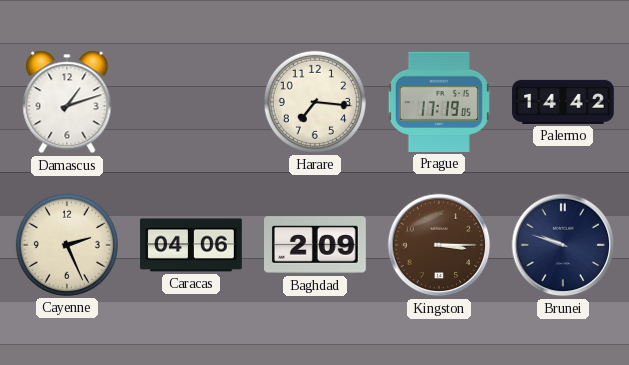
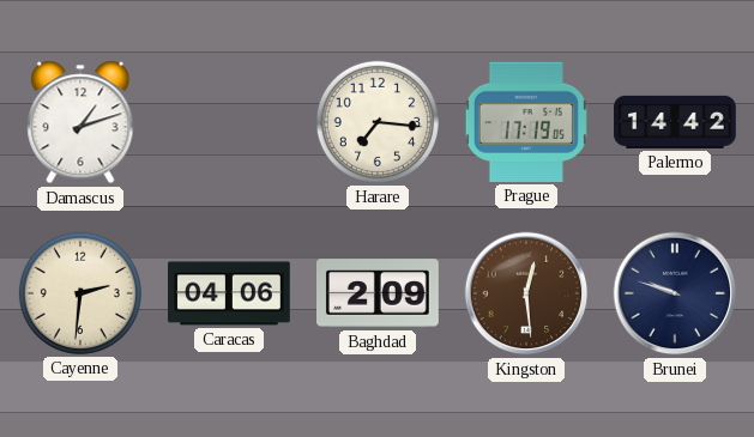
Cayenne: 2:26 -> 2:31 (80, 293)
Kingston: 3:15 -> 12:29 (526, 293)
